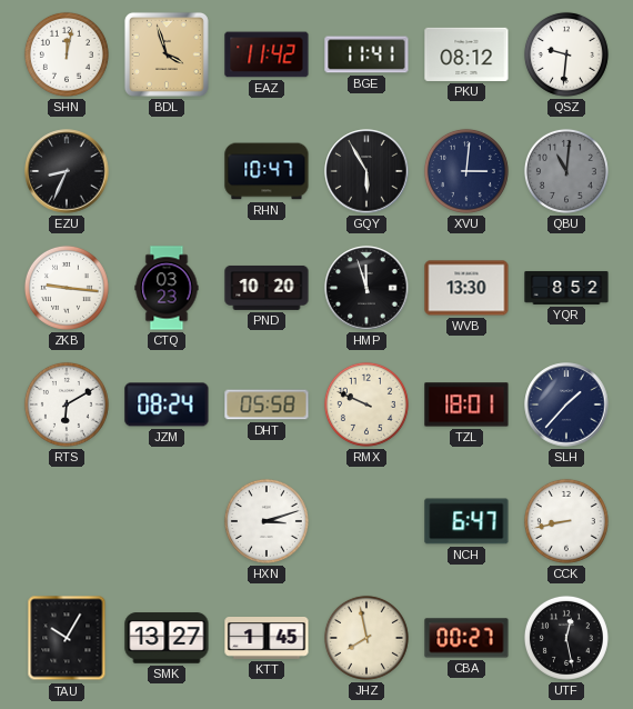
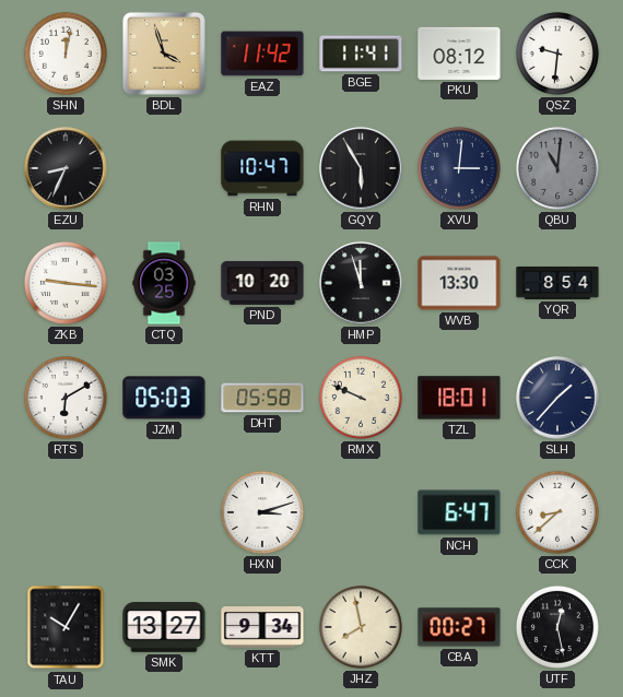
CTQ: 03:23 -> 03:25 (164, 283)
YQR: 8:52 -> 8:54 (557, 283)
JZM: 08:24 -> 05:03 (164, 398)
CCK: 8:43 -> 8:38 (557, 512)
KTT: 1:45 -> 9:34 (262, 628)
